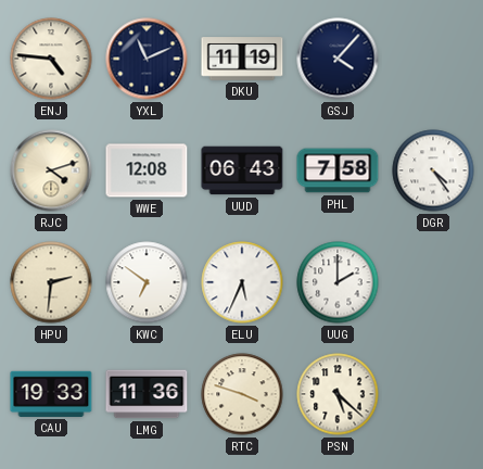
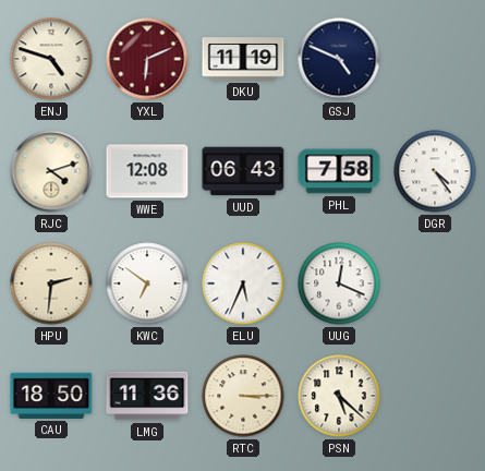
ENJ: 4:46 -> 4:48 (51, 59)
YXL: 11:11 -> 6:11 (147, 59)
YXL dial: navy -> burgundy (147, 59)
GSJ: 4:07 -> 4:49 (339, 59)
UUG: 2:00 -> 12:19 (339, 283)
CAU: 19:33 -> 18:50 (51, 396)
RTC: 3:48 -> 3:15 (243, 396)
